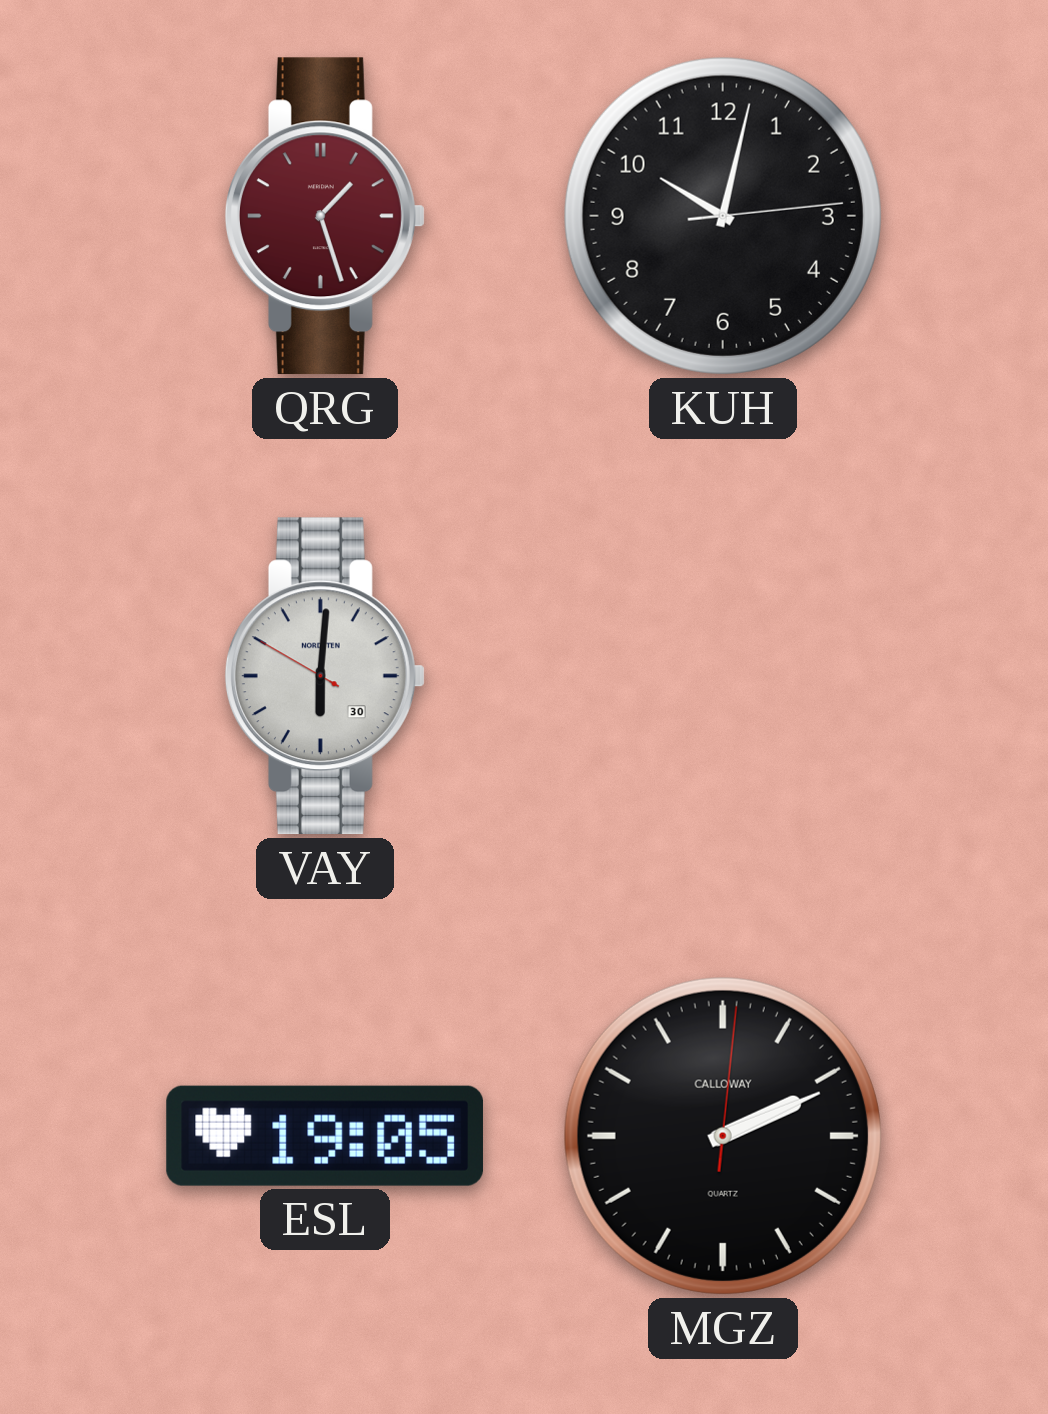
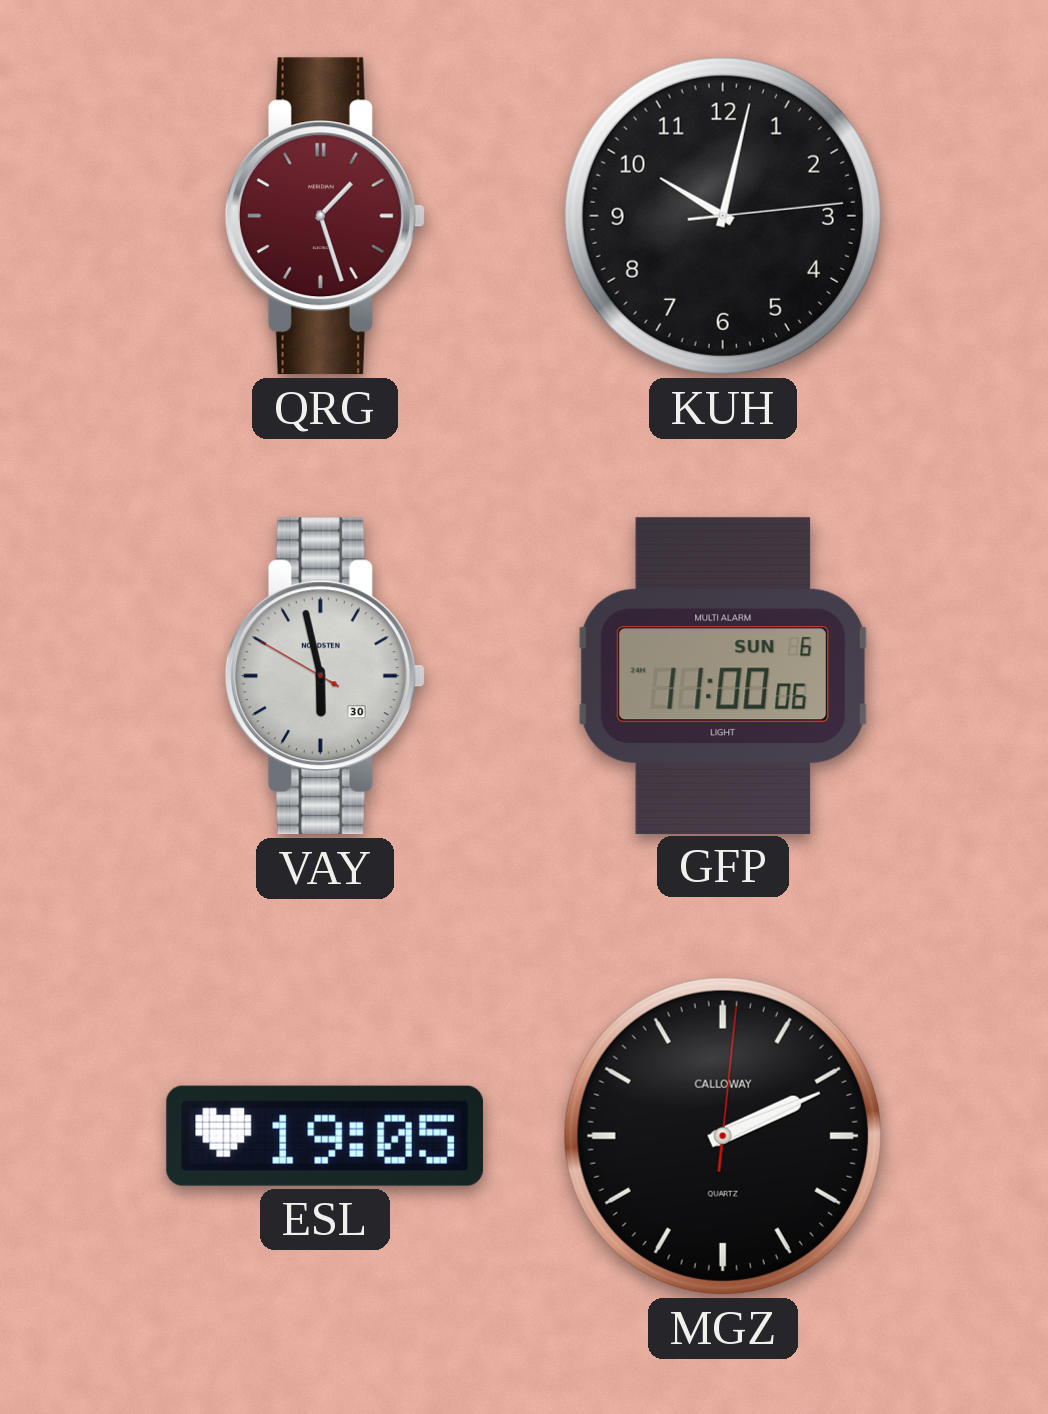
VAY: 6:00 -> 5:57 (325, 676)
GFP: none -> 11:00 (723, 675)
